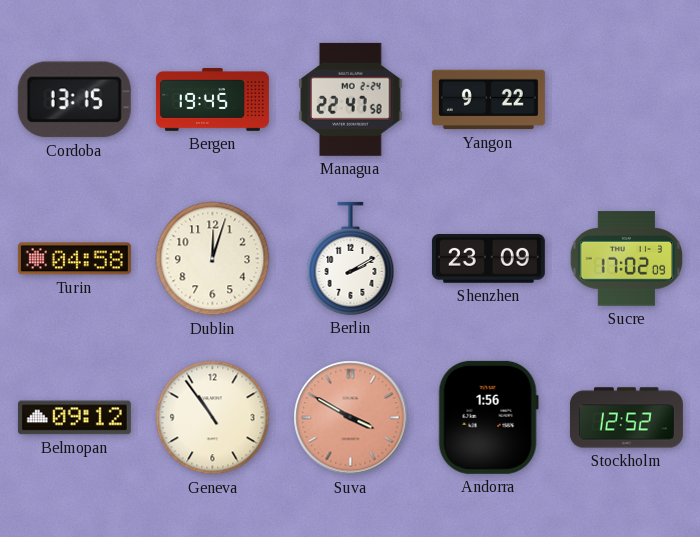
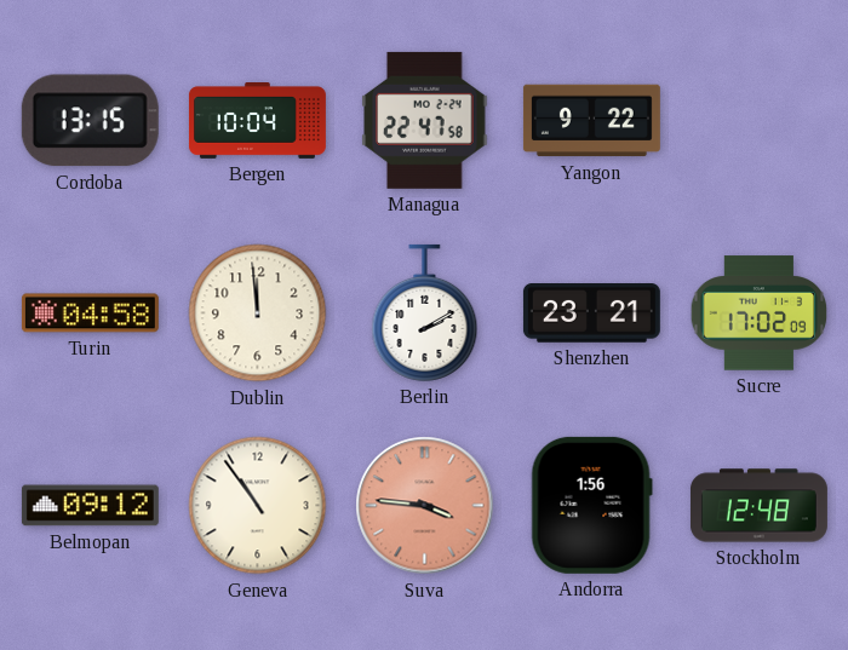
Bergen: 19:45 -> 10:04 (257, 121)
Dublin: 12:03 -> 11:59 (258, 314)
Shenzhen: 23:09 -> 23:21 (591, 314)
Suva: 3:50 -> 3:46 (425, 506)
Stockholm: 12:52 -> 12:48 (758, 506)
